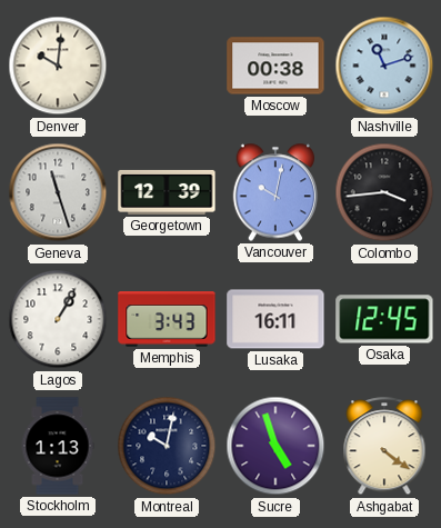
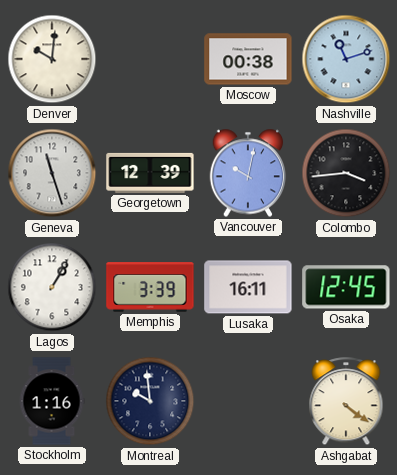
Memphis: 3:43 -> 3:39 (150, 287)
Stockholm: 1:13 -> 1:16 (52, 401)
Montreal: 10:02 -> 9:59 (150, 401)
Sucre: 4:57 -> none (275, 446)
